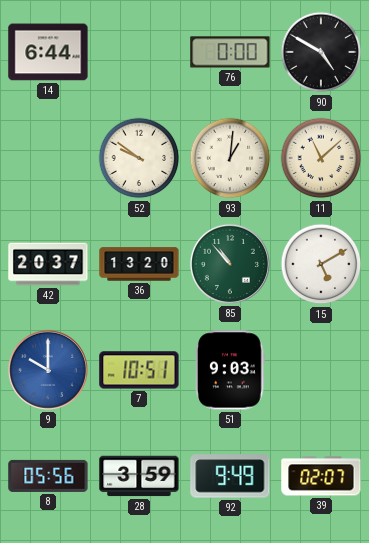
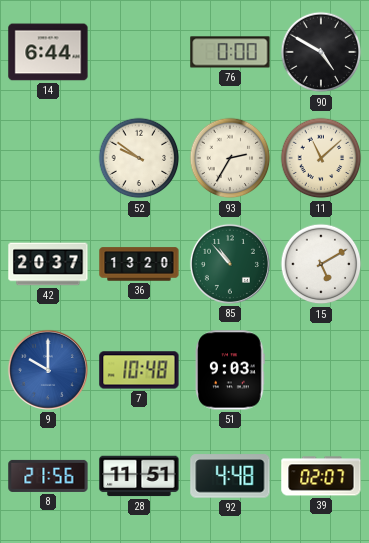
93: 1:01 -> 2:35 (230, 158)
7: 10:51 -> 10:48 (139, 370)
8: 05:56 -> 21:56 (48, 476)
28: 3:59 -> 11:51 (139, 476)
92: 9:49 -> 4:48 (230, 476)
